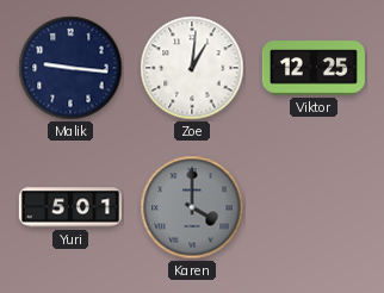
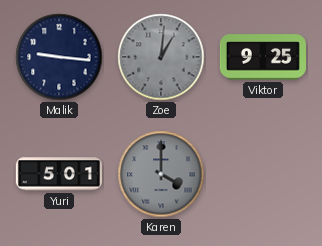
Zoe dial: white -> grey (161, 57)
Viktor: 12:25 -> 9:25 (263, 57)
